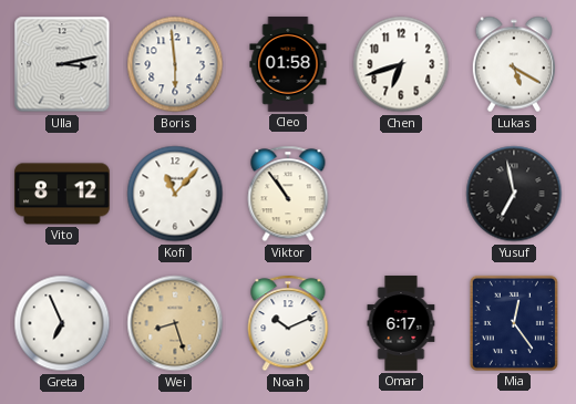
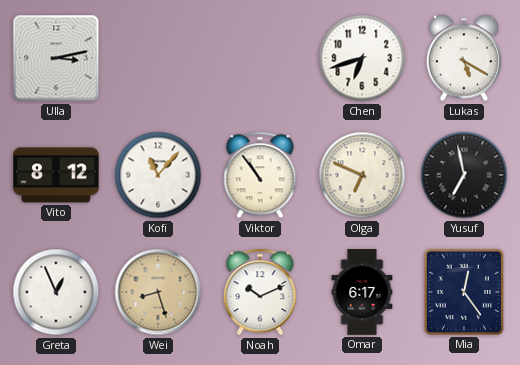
Boris: 5:59 -> none (175, 64)
Cleo: 01:58 -> none (288, 64)
Olga: none -> 6:49 (362, 175)
Greta: 6:56 -> 12:56 (56, 292)
